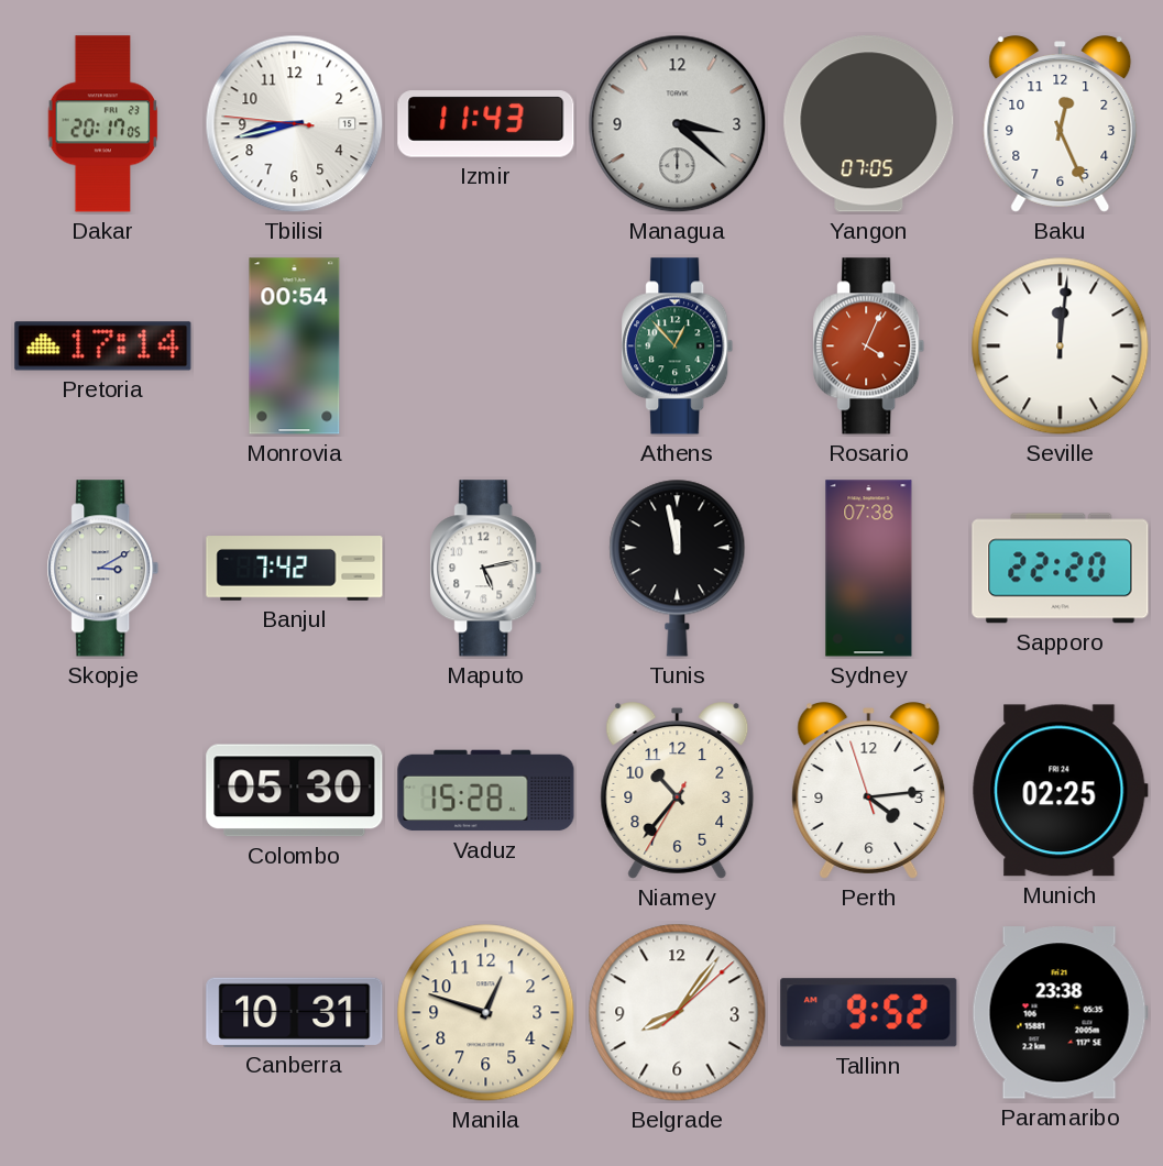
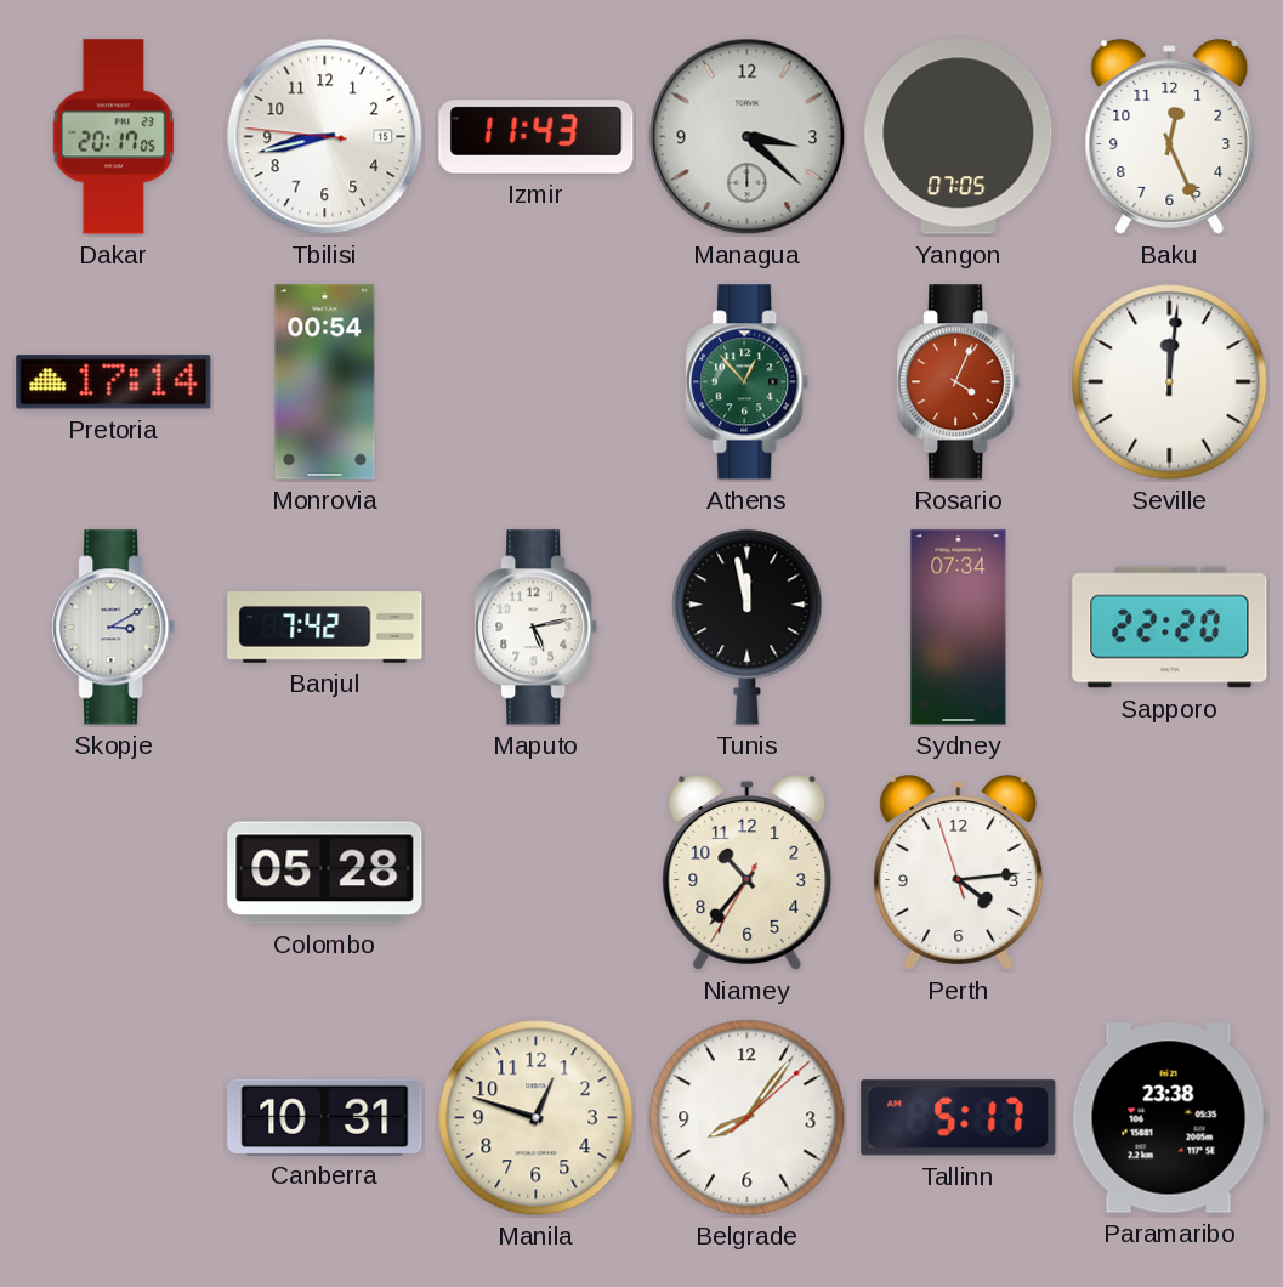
Sydney: 07:38 -> 07:34 (959, 628)
Colombo: 05:30 -> 05:28 (325, 873)
Vaduz: 15:28 -> none (486, 791)
Munich: 02:25 -> none (1060, 791)
Tallinn: 9:52 -> 5:17 (959, 1118)
